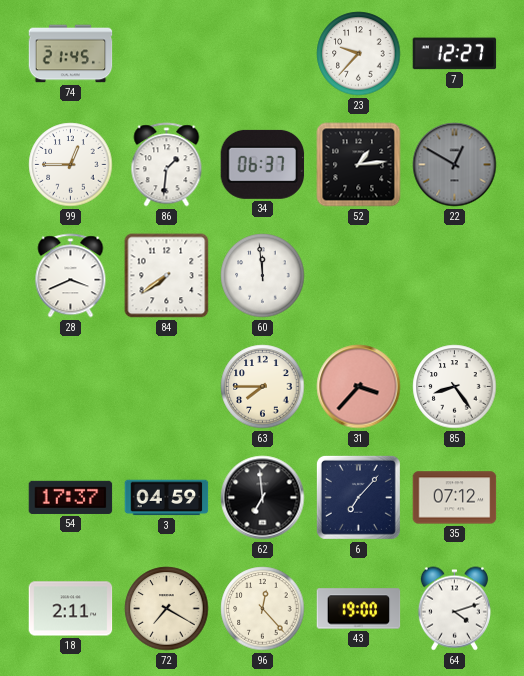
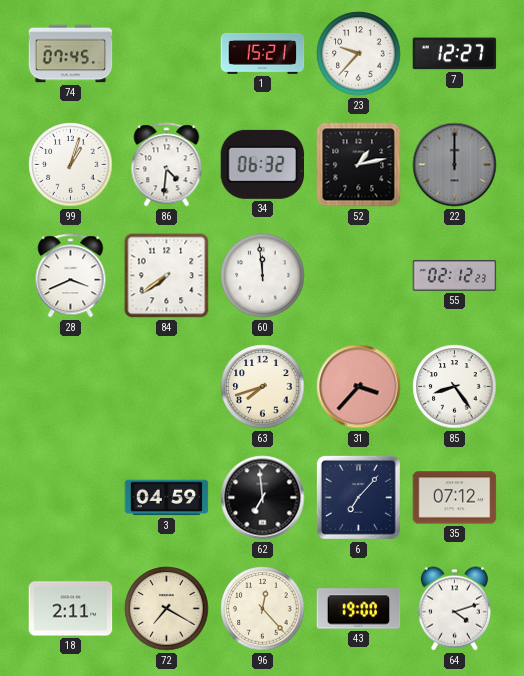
74: 21:45 -> 07:45 (71, 54)
1: none -> 15:21 (263, 53)
99: 12:45 -> 1:03 (71, 165)
86: 1:31 -> 4:31 (167, 165)
34: 06:37 -> 06:32 (263, 164)
52: 1:14 -> 1:13 (359, 165)
22: 12:50 -> 12:00 (455, 165)
55: none -> 02:12 (455, 276)
63: 7:45 -> 7:42 (263, 387)
54: 17:37 -> none (71, 497)
